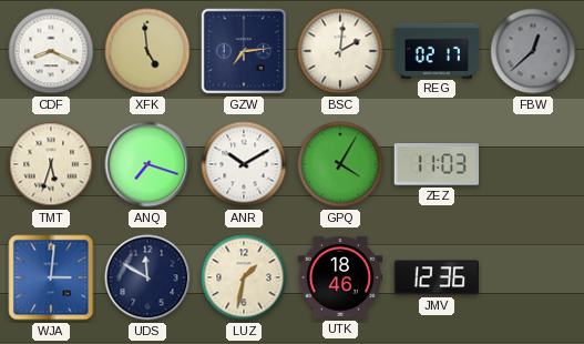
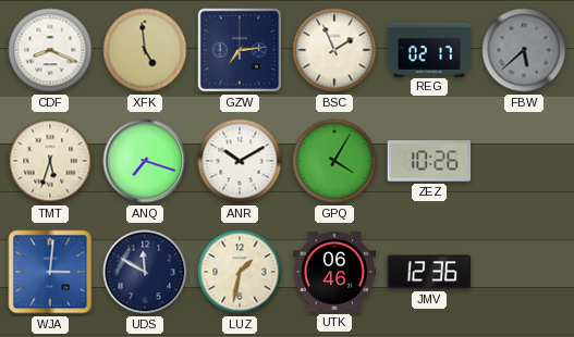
BSC: 2:01 -> 1:56 (334, 50)
FBW: 12:38 -> 5:38 (524, 50)
ZEZ: 11:03 -> 10:26 (429, 161)
UTK: 18:46 -> 06:46 (334, 272)
